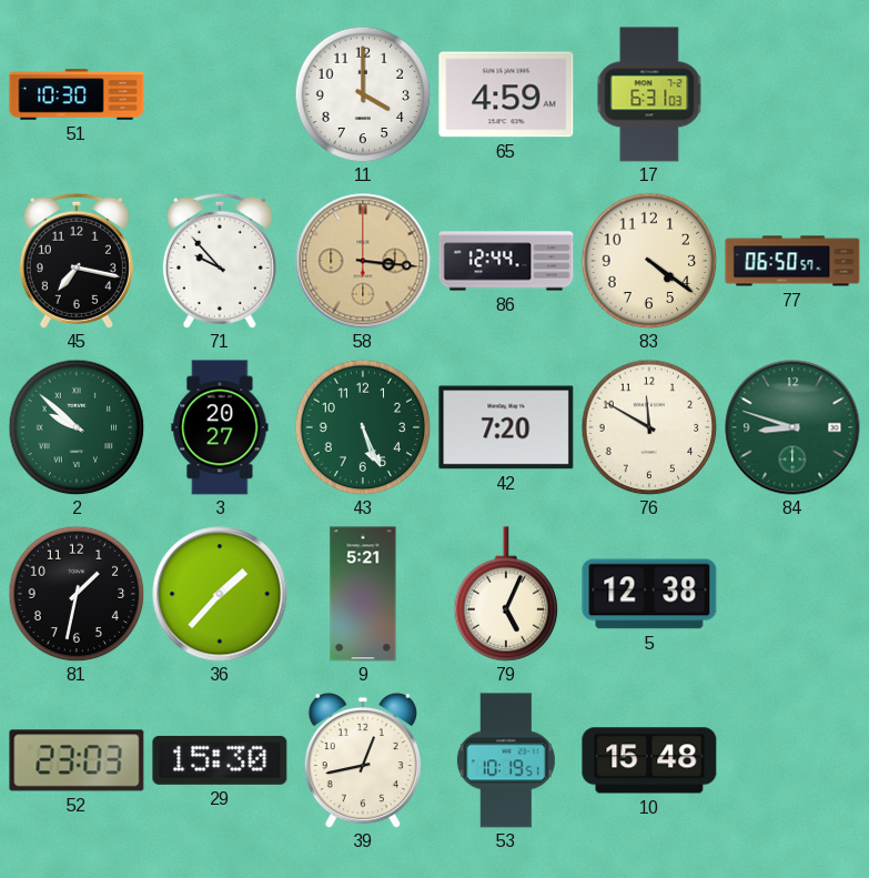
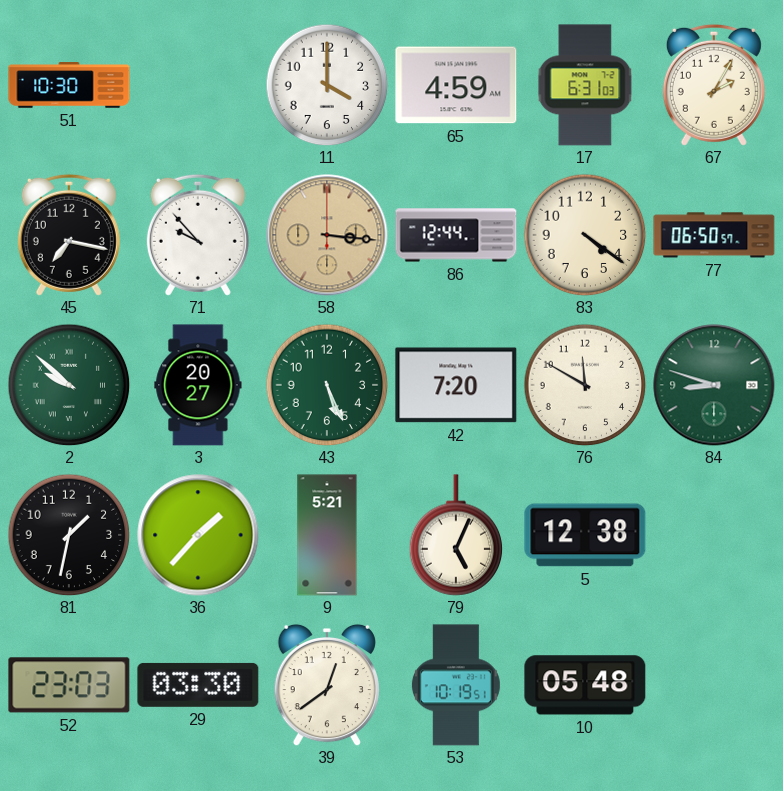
67: none -> 2:05 (714, 85)
29: 15:30 -> 03:30 (198, 685)
39: 12:43 -> 12:39 (327, 685)
10: 15:48 -> 05:48 (585, 685)
